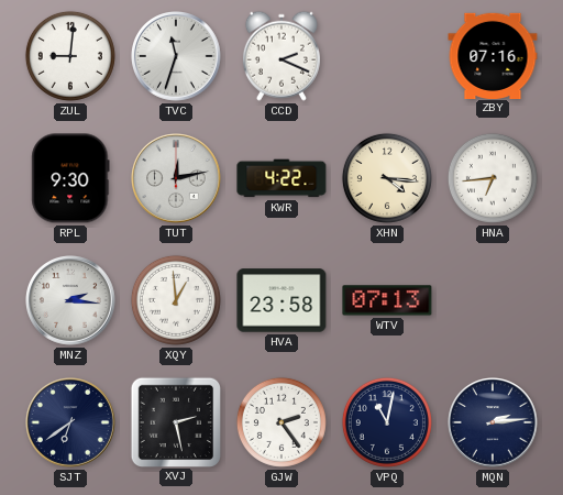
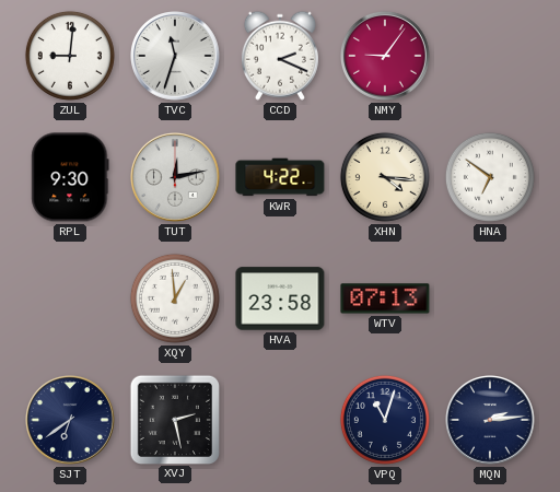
NMY: none -> 9:06 (386, 57)
ZBY: 07:16 -> none (493, 55)
HNA: 6:44 -> 6:51 (490, 177)
MNZ: 2:16 -> none (71, 301)
GJW: 2:24 -> none (281, 422)
VPQ: 11:02 -> 11:03 (385, 420)
